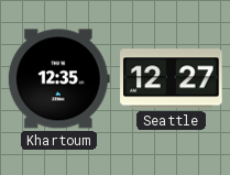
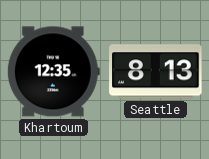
Seattle: 12:27 -> 8:13 (156, 72)
